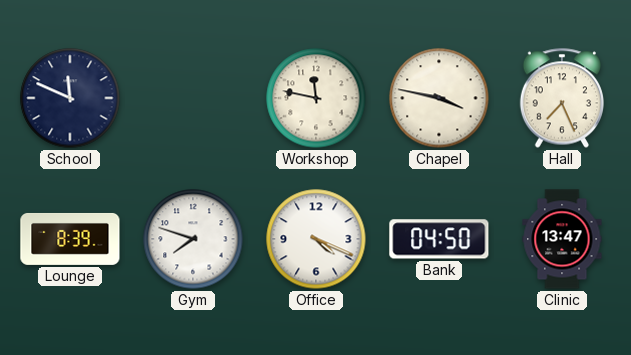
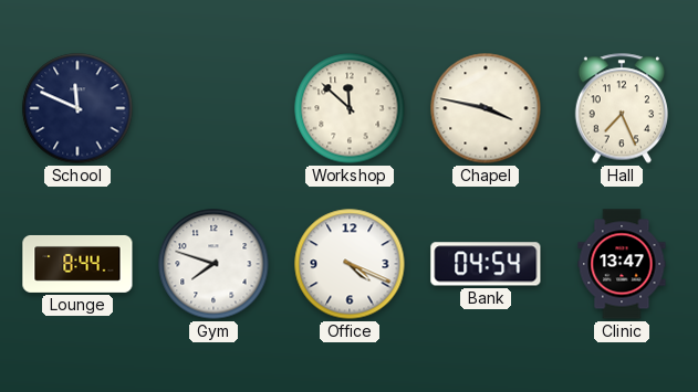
Workshop: 11:47 -> 11:52 (350, 108)
Lounge: 8:39 -> 8:44 (77, 264)
Bank: 04:50 -> 04:54 (486, 264)
